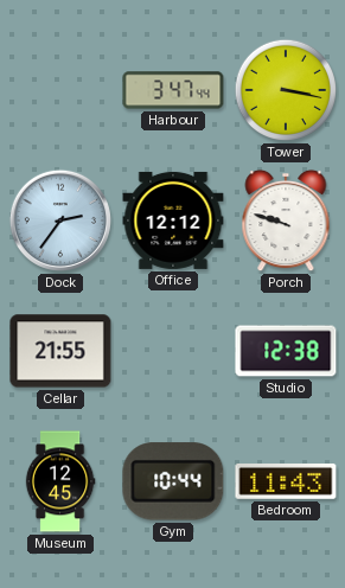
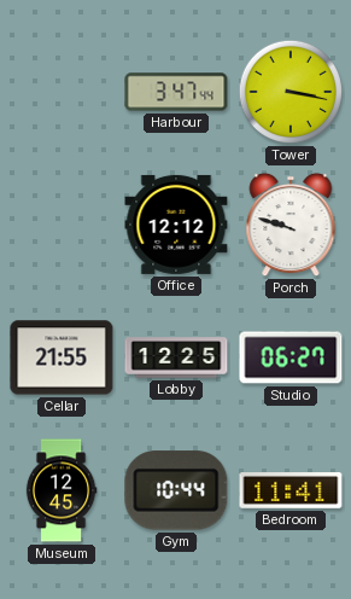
Dock: 2:36 -> none (60, 220)
Lobby: none -> 12:25 (176, 357)
Studio: 12:38 -> 06:27 (291, 357)
Bedroom: 11:43 -> 11:41 (291, 492)
